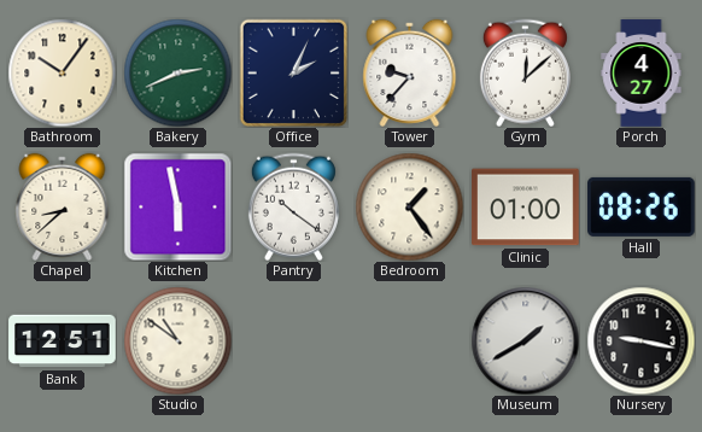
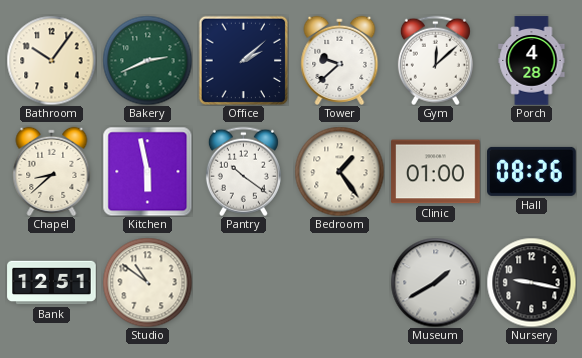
Office: 2:04 -> 2:08 (243, 60)
Tower: 9:37 -> 9:38 (340, 60)
Porch: 4:27 -> 4:28 (532, 61)
